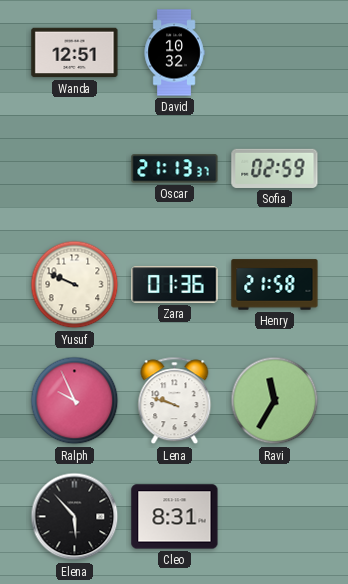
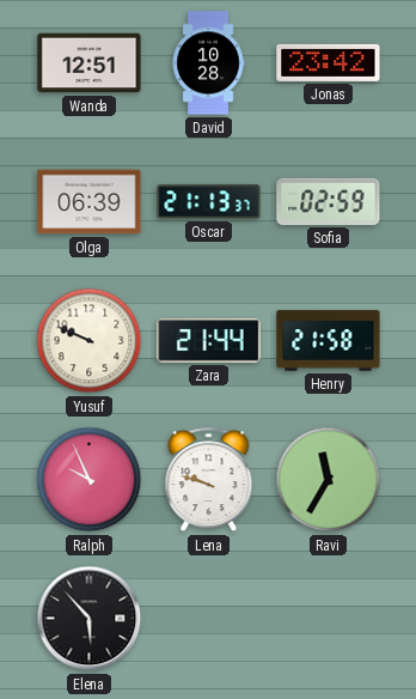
David: 10:32 -> 10:28 (208, 63)
Jonas: none -> 23:42 (329, 62)
Olga: none -> 06:39 (90, 202)
Zara: 01:36 -> 21:44 (209, 341)
Cleo: 8:31 -> none (175, 517)
